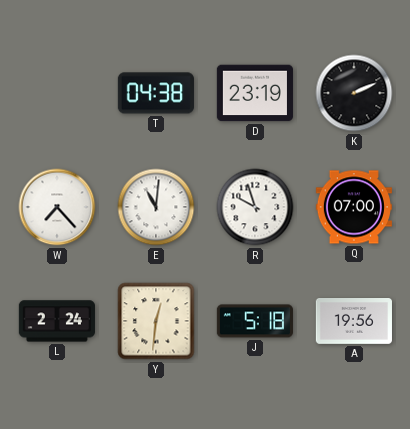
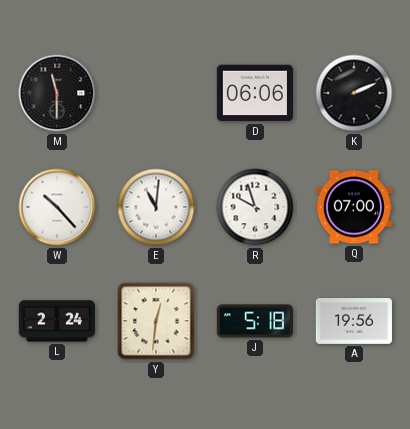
M: none -> 11:30 (57, 93)
T: 04:38 -> none (156, 93)
D: 23:19 -> 06:06 (255, 93)
W: 7:23 -> 10:23 (57, 207)
